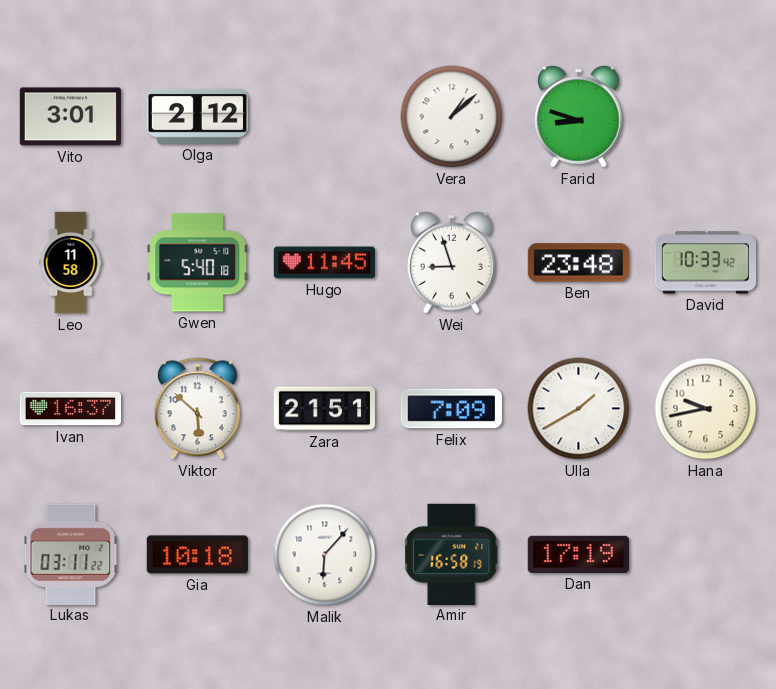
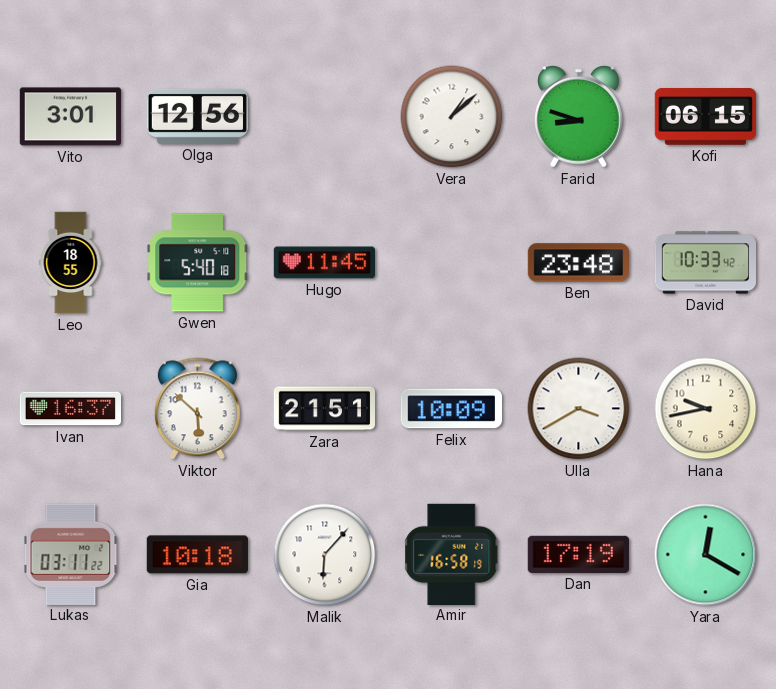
Olga: 2:12 -> 12:56 (197, 116)
Kofi: none -> 06:15 (705, 117)
Leo: 11:58 -> 18:55 (71, 263)
Wei: 8:57 -> none (452, 263)
Felix: 7:09 -> 10:09 (451, 409)
Ulla: 1:40 -> 3:40 (579, 409)
Yara: none -> 12:20 (706, 555)
